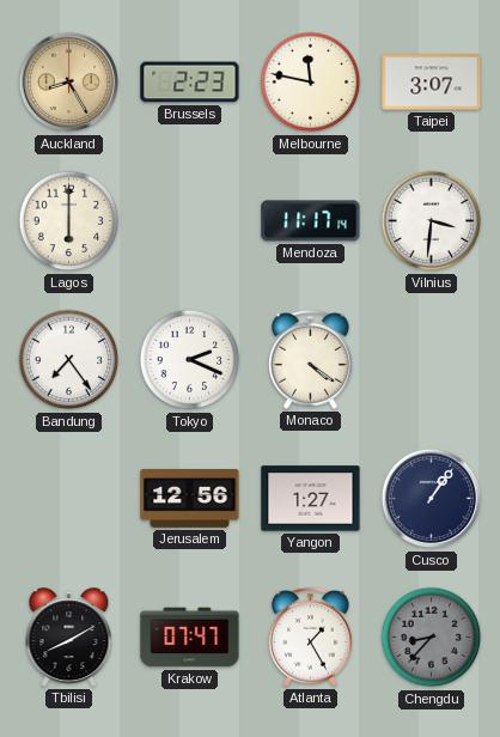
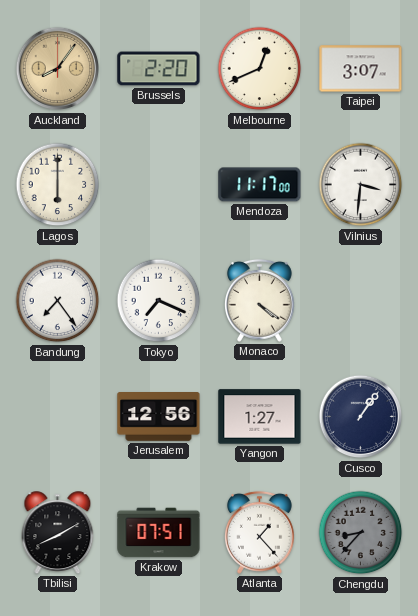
Auckland: 8:25 -> 8:06 (58, 69)
Brussels: 2:23 -> 2:20 (159, 69)
Melbourne: 11:47 -> 12:41 (260, 69)
Mendoza: 11:17:14 -> 11:17:00 (260, 185)
Tokyo: 2:19 -> 7:19 (159, 301)
Krakow: 07:47 -> 07:51 (159, 533)
Atlanta: 1:25 -> 1:23 (259, 532)
